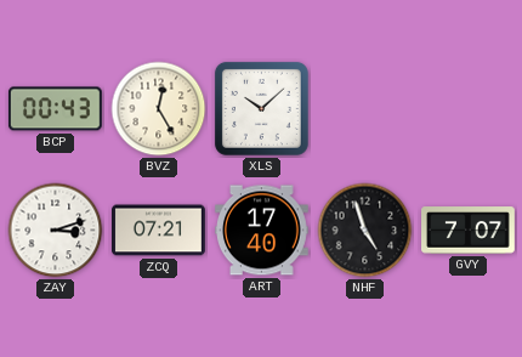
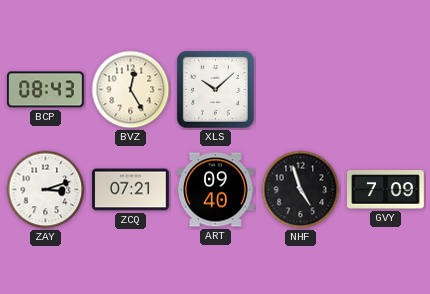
BCP: 00:43 -> 08:43 (45, 90)
ART: 17:40 -> 09:40 (216, 190)
GVY: 7:07 -> 7:09 (386, 190)
